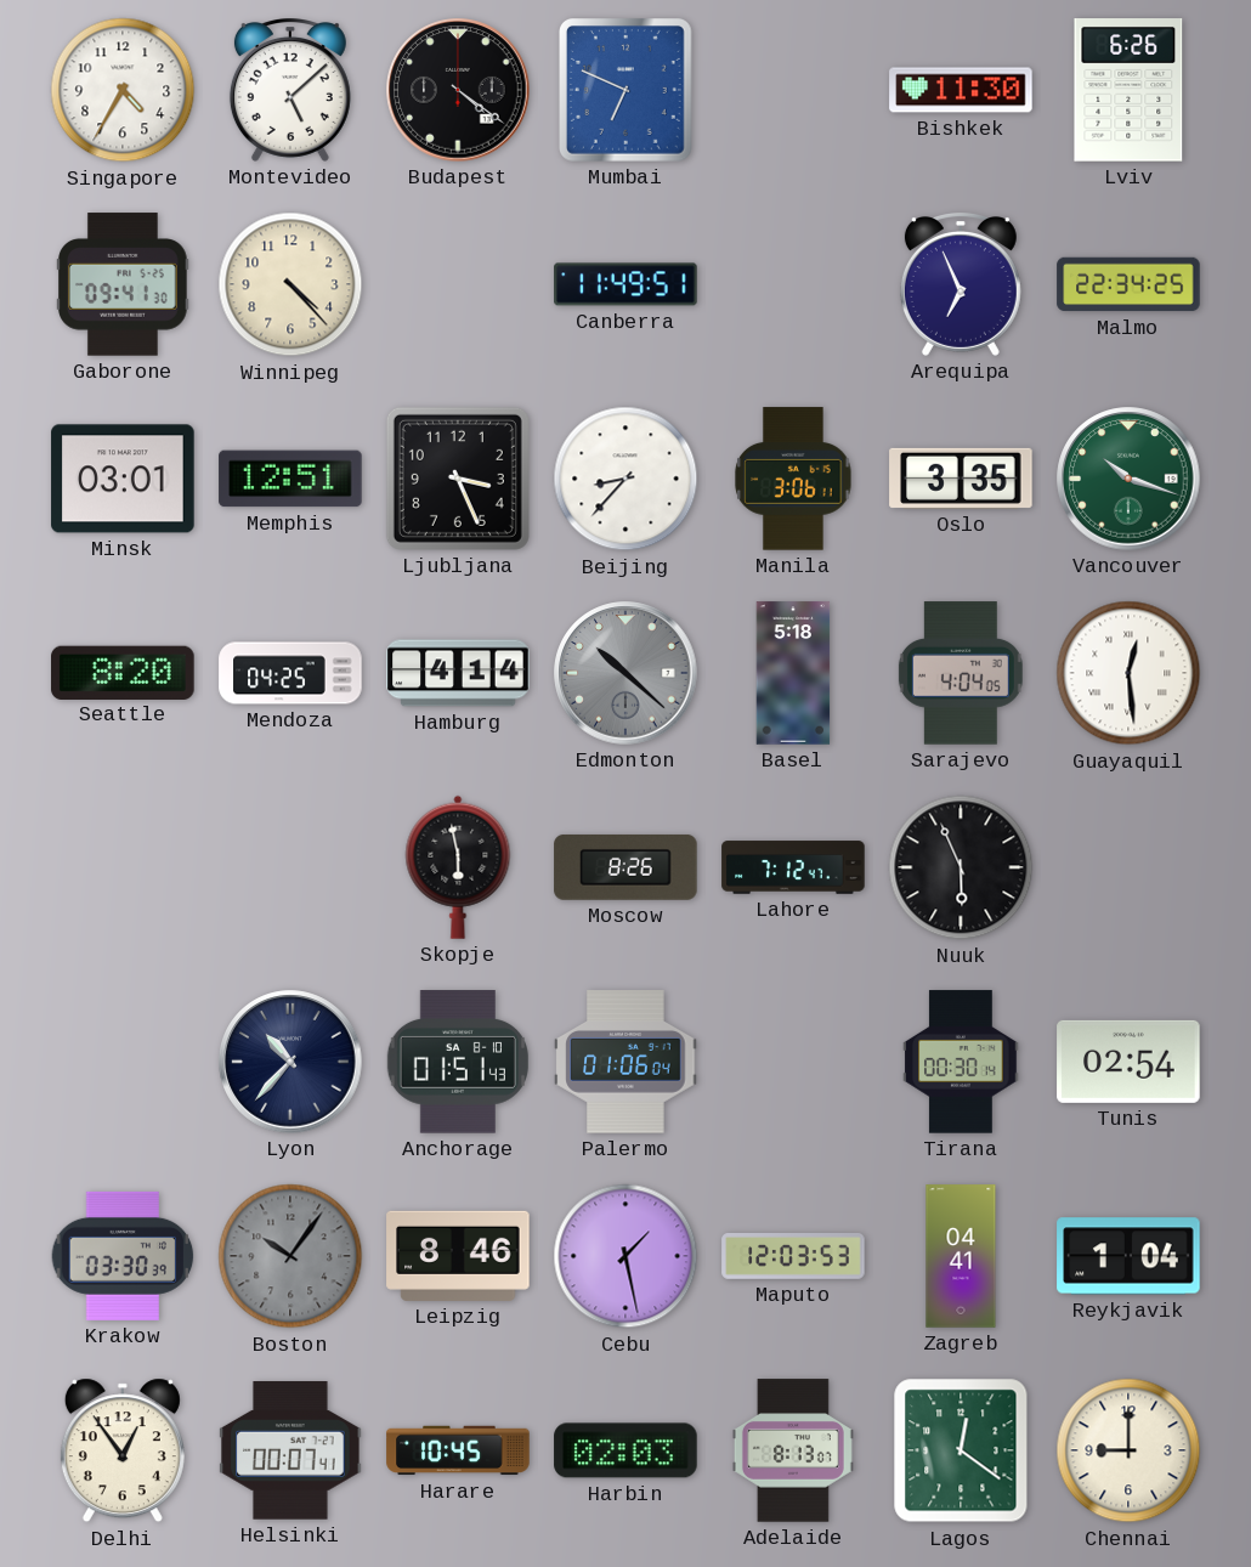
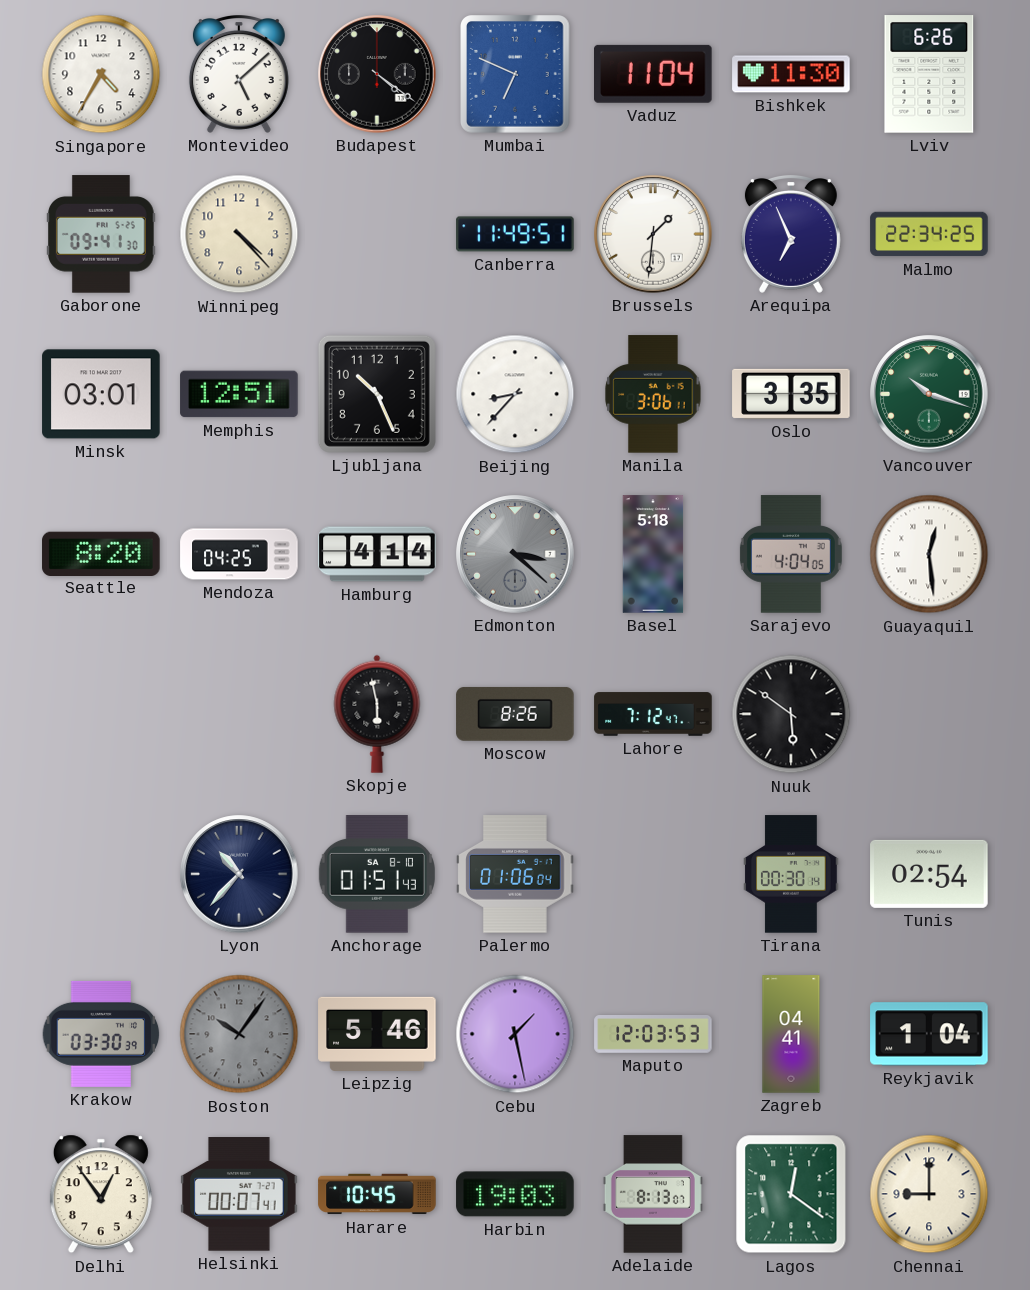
Vaduz: none -> 11:04 (654, 74)
Brussels: none -> 1:31 (653, 234)
Ljubljana: 3:26 -> 10:26 (377, 394)
Edmonton: 10:22 -> 3:22 (515, 554)
Nuuk: 5:56 -> 5:51 (791, 714)
Leipzig: 8:46 -> 5:46 (377, 1034)
Harbin: 02:03 -> 19:03 (515, 1194)
